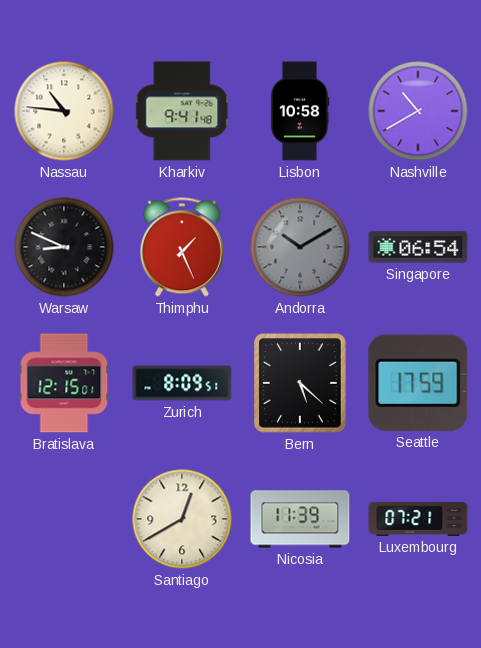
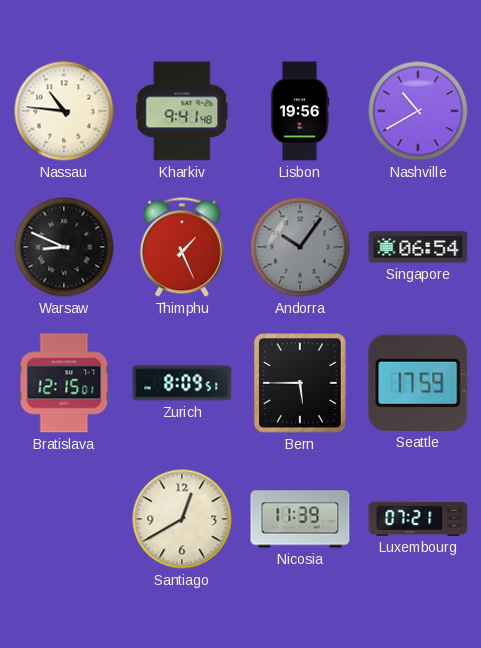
Lisbon: 10:58 -> 19:56 (300, 111)
Andorra: 10:10 -> 10:06 (300, 247)
Bern: 5:22 -> 5:45 (300, 383)
